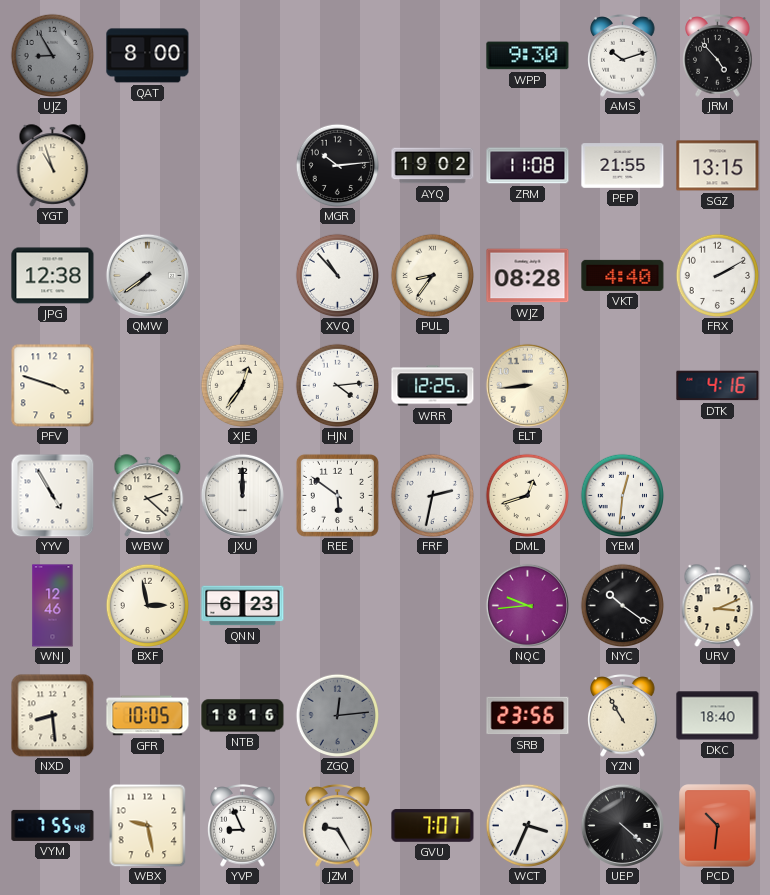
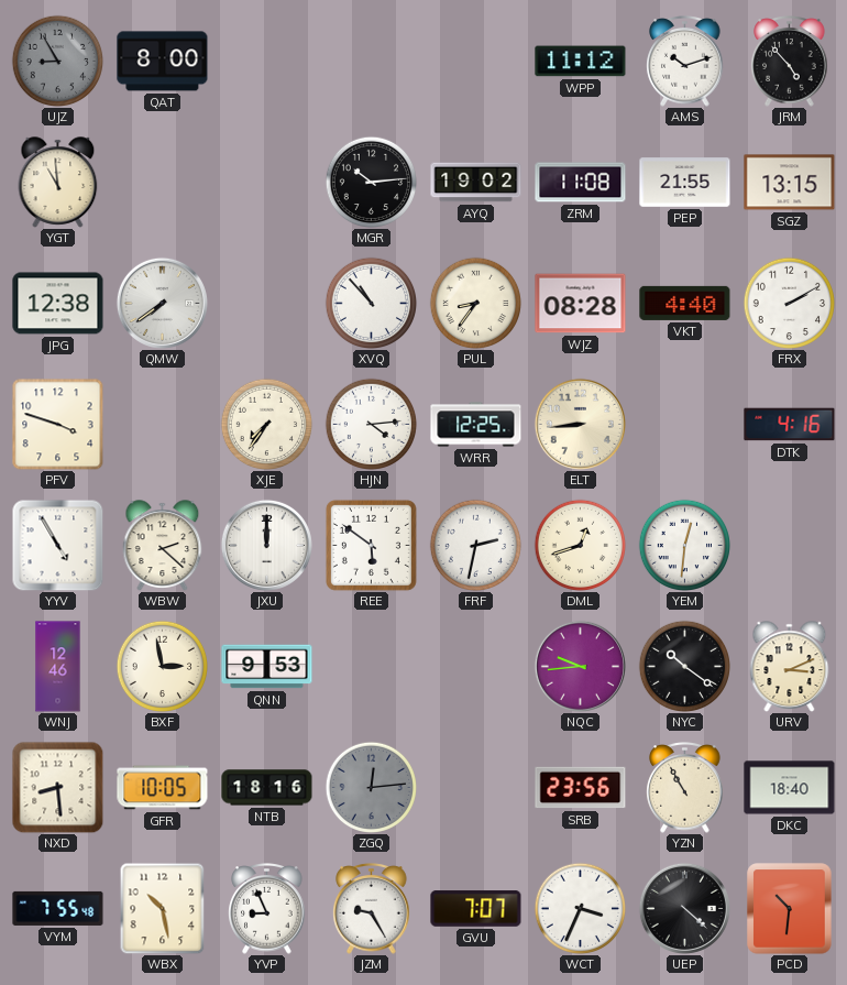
WPP: 9:30 -> 11:12 (581, 62)
YGT: 10:57 -> 10:59 (58, 183)
XJE: 12:36 -> 7:36 (266, 424)
QNN: 6:23 -> 9:53 (267, 667)
WBX: 9:28 -> 10:28 (163, 908)
